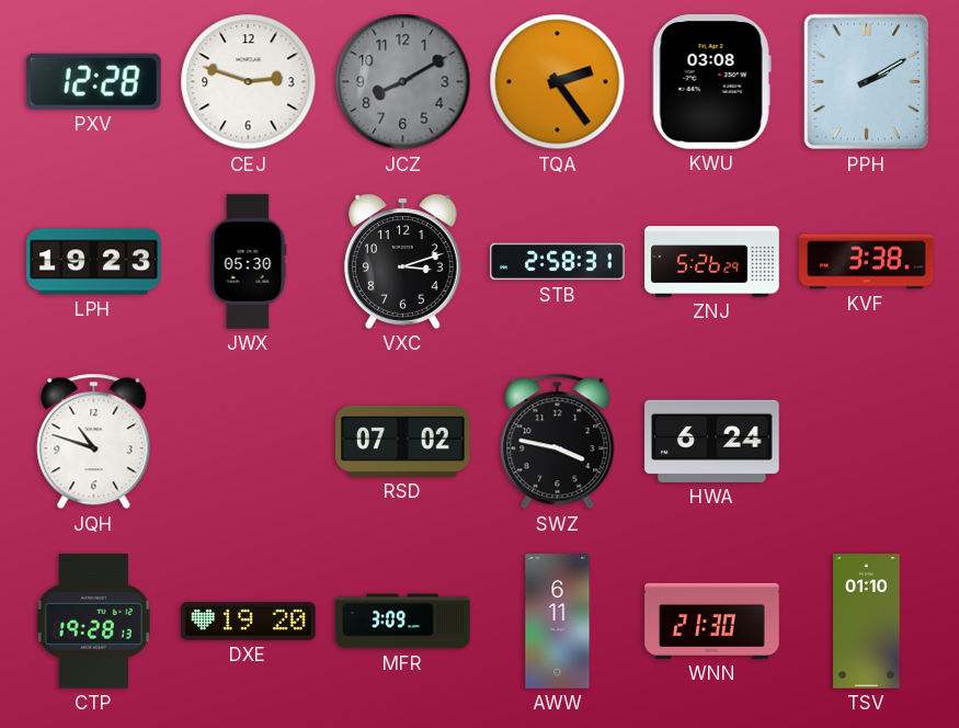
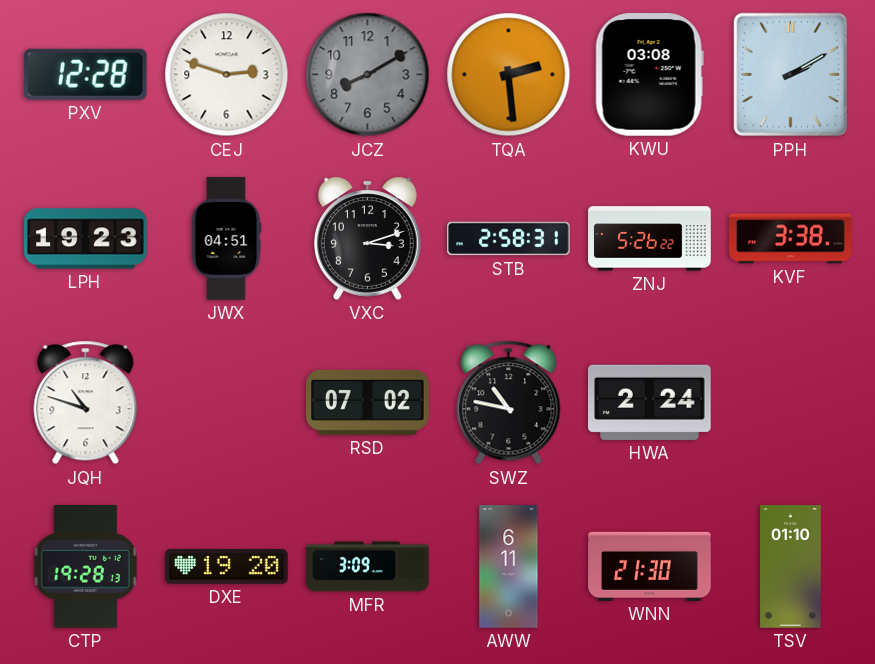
TQA: 2:24 -> 2:29 (509, 75)
JWX: 05:30 -> 04:51 (226, 239)
ZNJ: 5:26:29 -> 5:26:22 (650, 239)
SWZ: 3:47 -> 10:47 (509, 403)
HWA: 6:24 -> 2:24 (650, 402)
